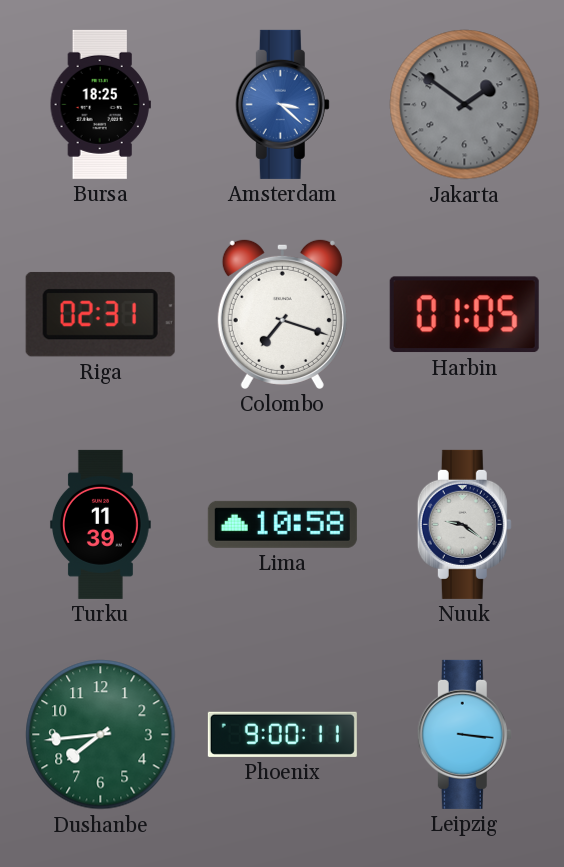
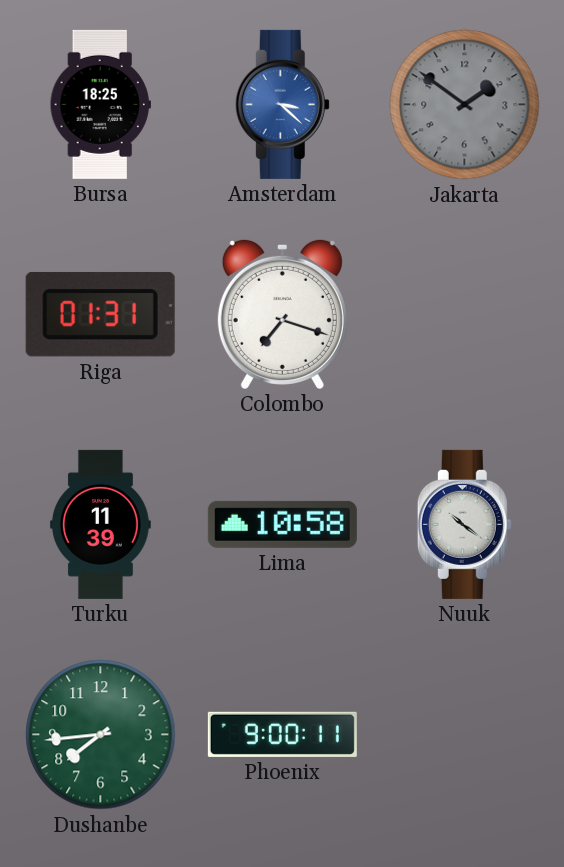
Riga: 02:31 -> 01:31 (100, 314)
Harbin: 01:05 -> none (464, 315)
Nuuk: 9:21 -> 10:21 (464, 524)
Leipzig: 3:16 -> none (464, 734)
